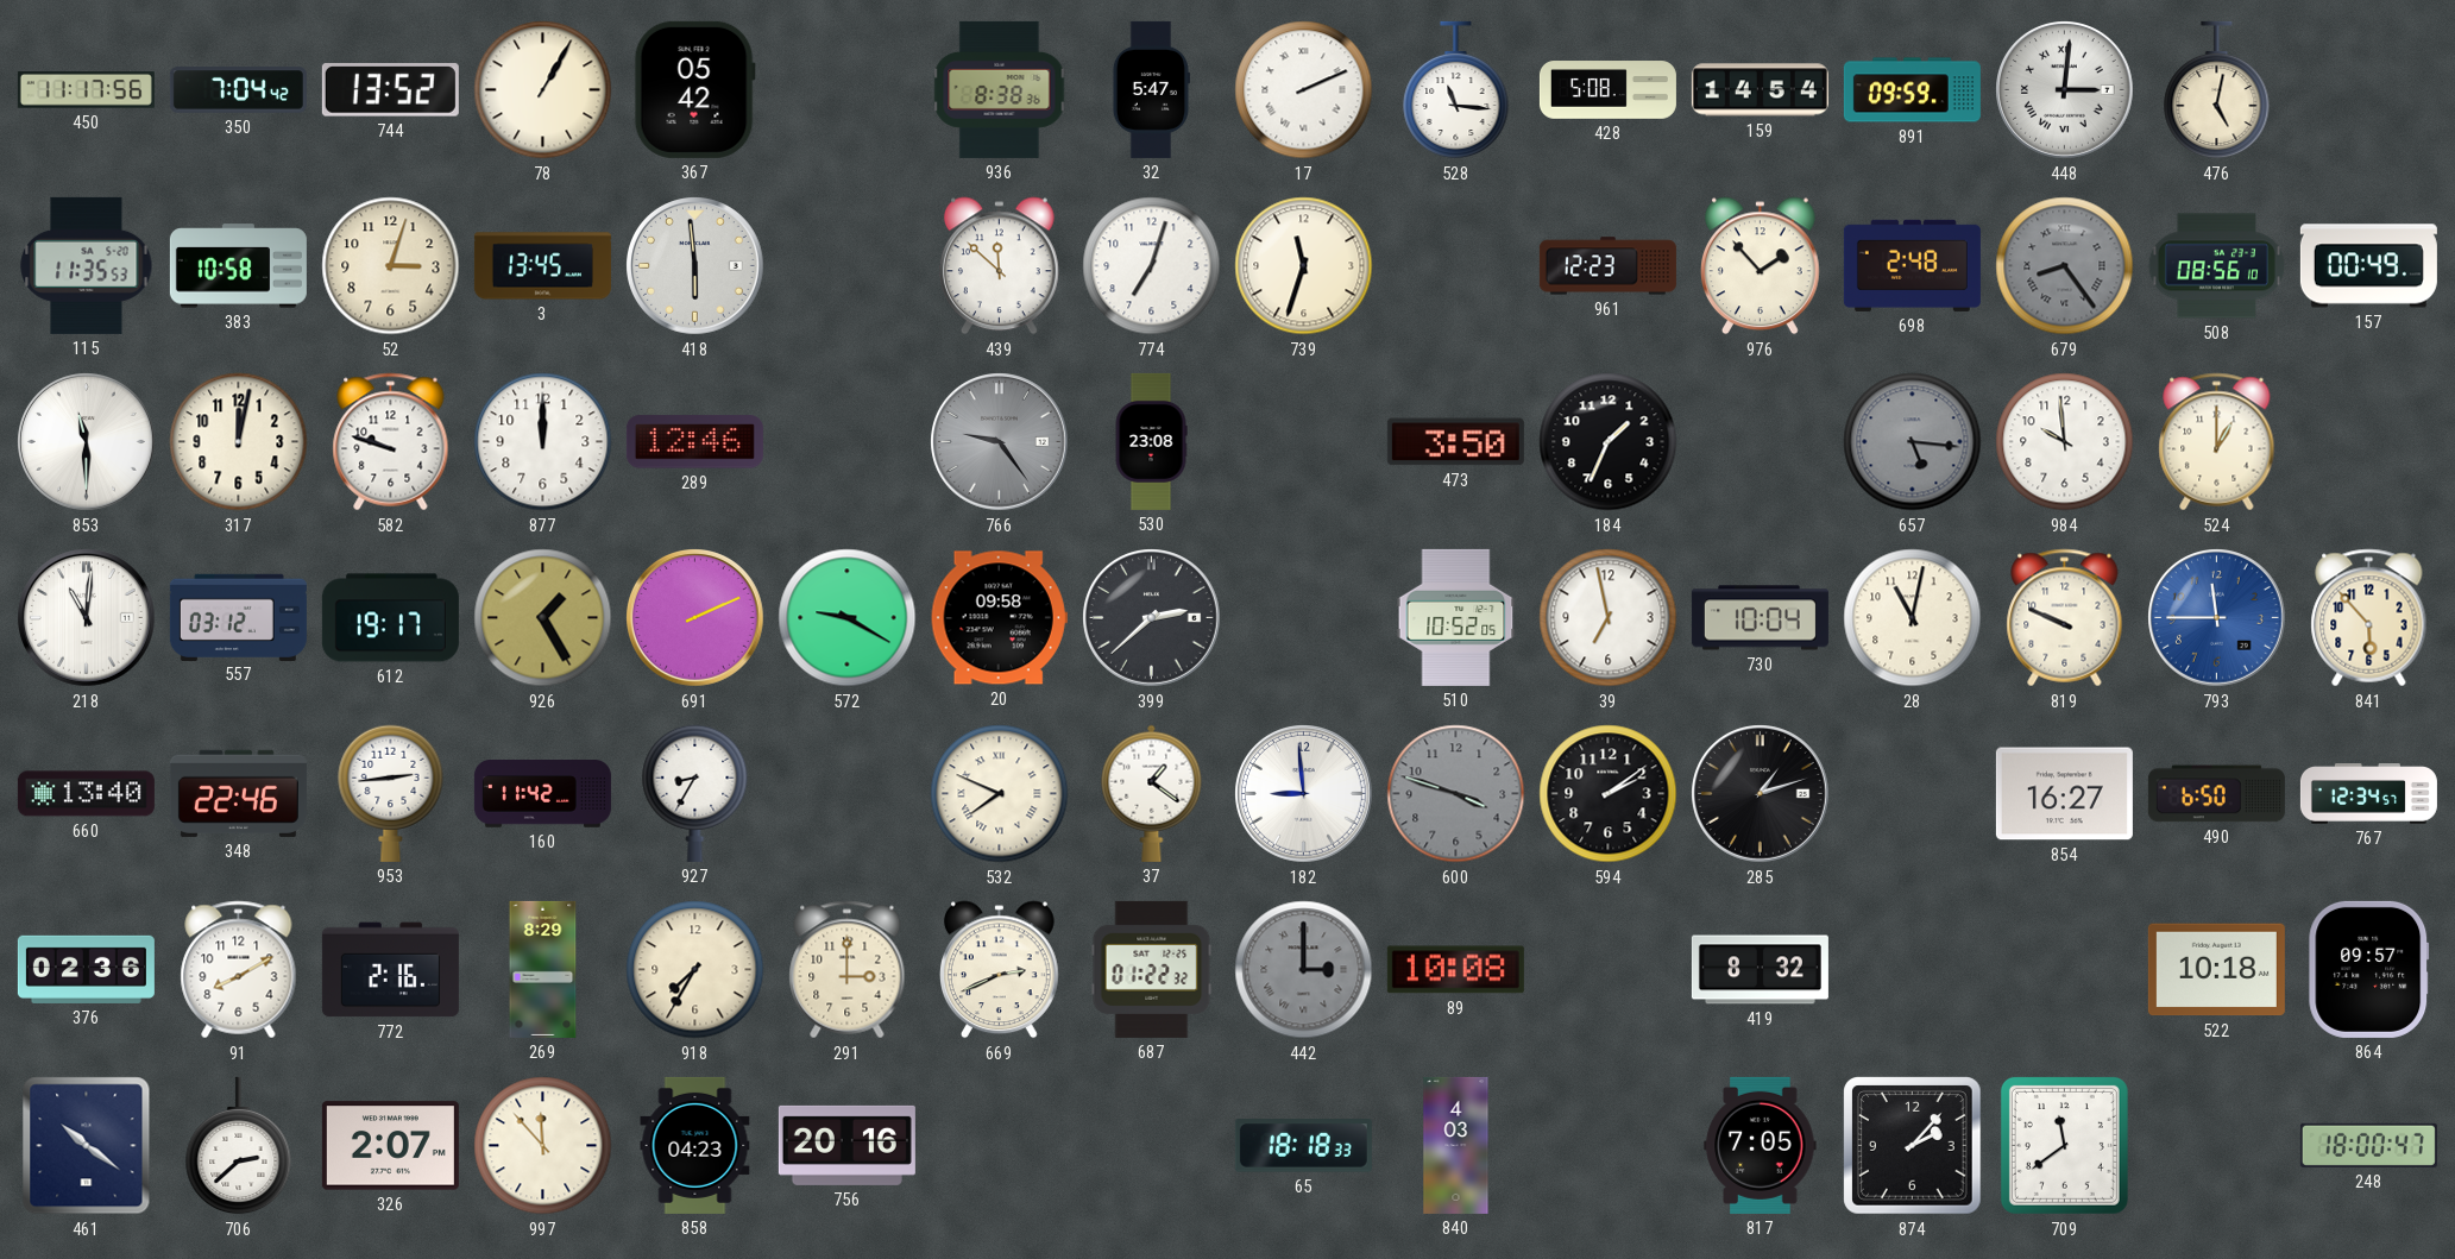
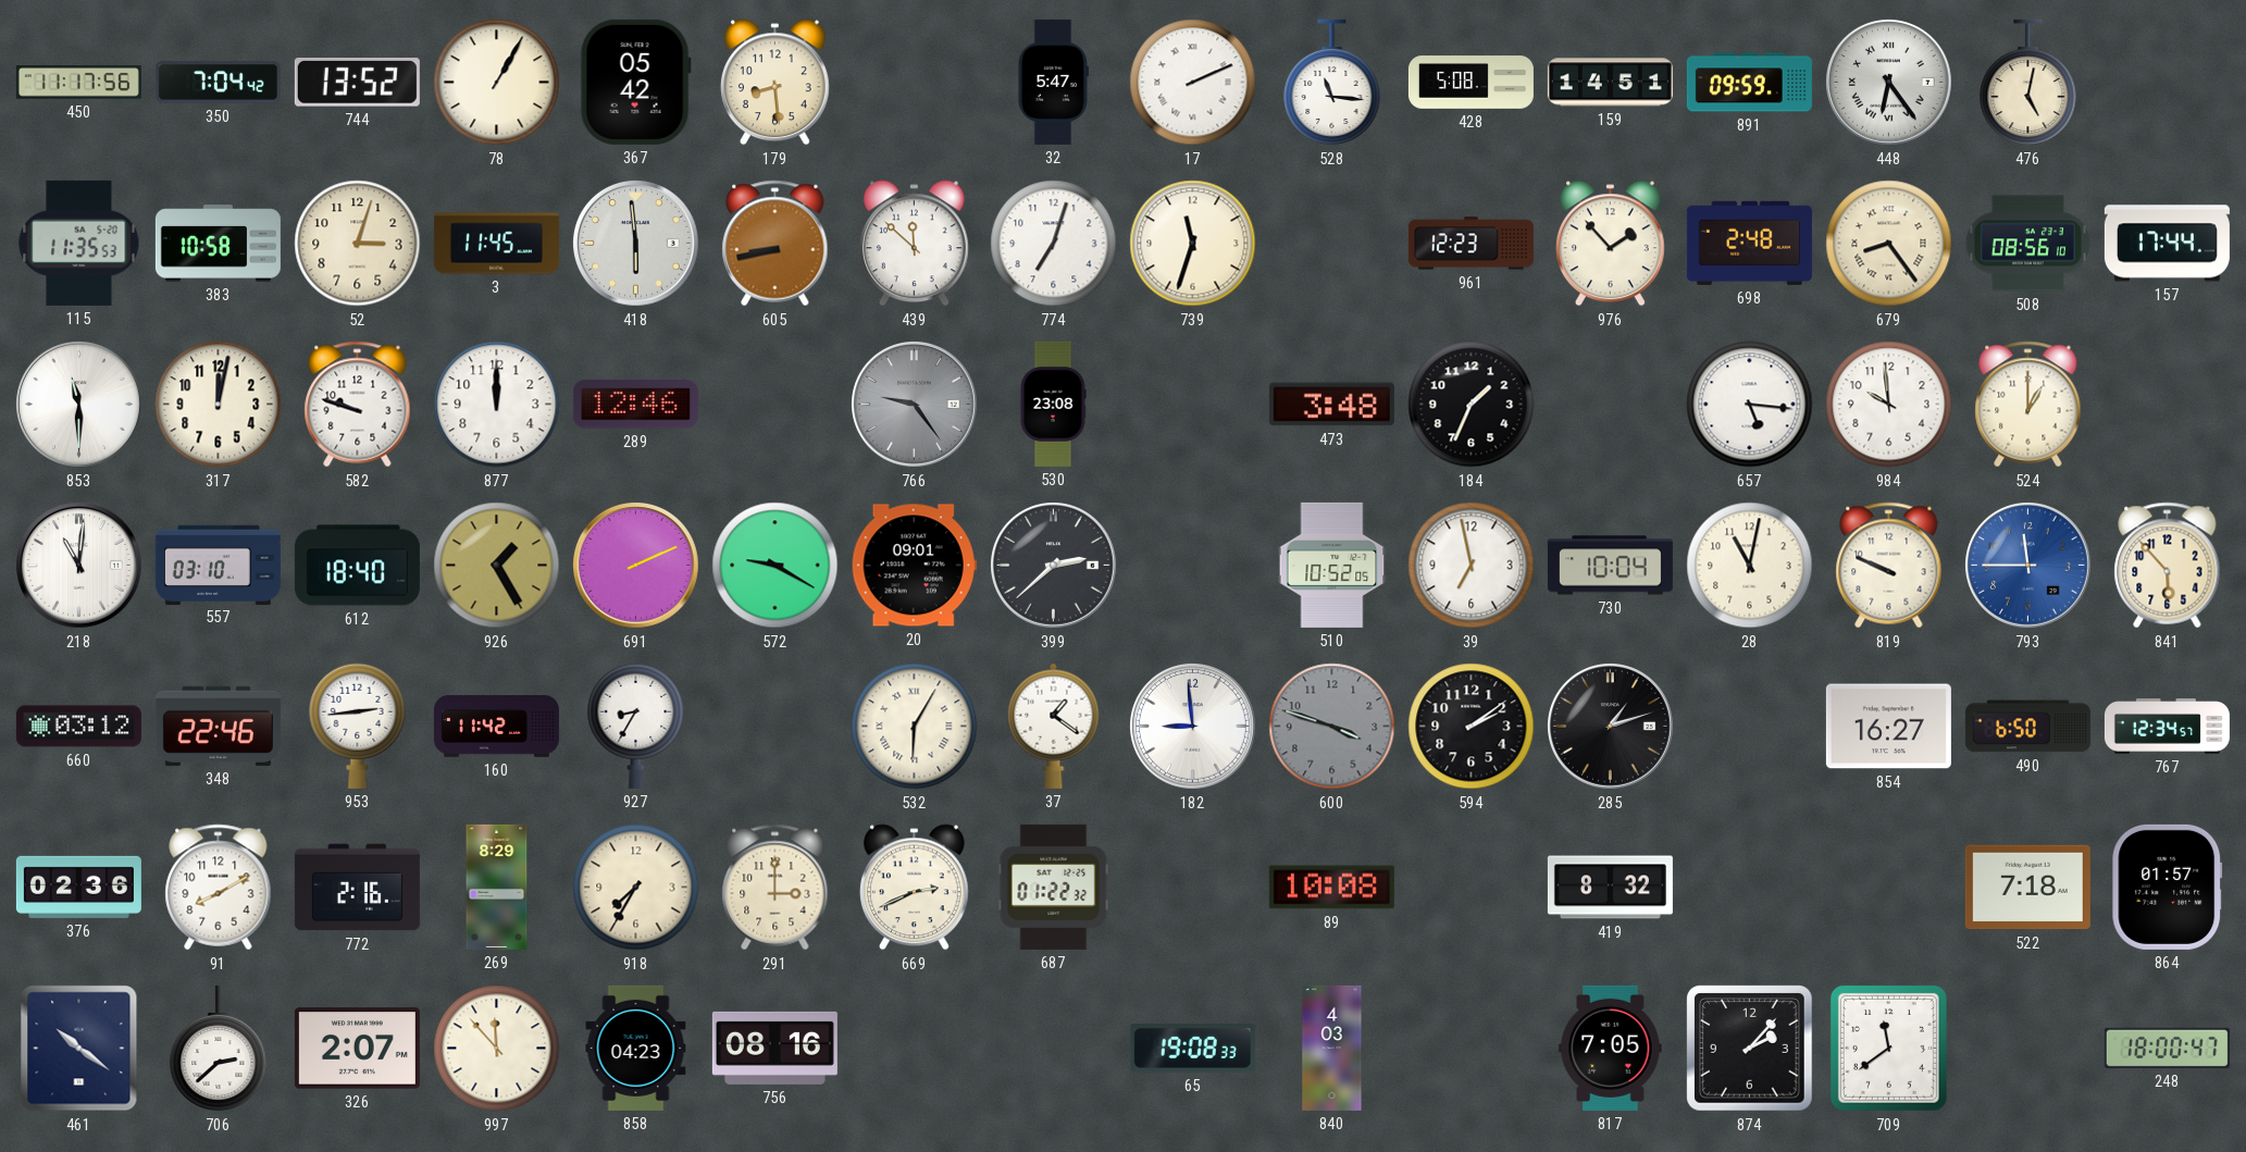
179: none -> 8:29 (775, 83)
936: 8:38 -> none (1000, 89)
159: 14:54 -> 14:51 (1610, 83)
448: 3:01 -> 6:24 (1889, 83)
3: 13:45 -> 11:45 (496, 244)
605: none -> 8:43 (775, 244)
679 dial: grey -> cream (1889, 244)
157: 00:49 -> 17:44 (2167, 244)
473: 3:50 -> 3:48 (1331, 405)
657 dial: grey -> white (1750, 405)
557: 03:12 -> 03:10 (218, 565)
612: 19:17 -> 18:40 (357, 566)
20: 09:58 -> 09:01 (914, 566)
660: 13:40 -> 03:12 (78, 727)
532: 7:49 -> 6:05 (915, 727)
442: 3:00 -> none (1304, 970)
522: 10:18 -> 7:18 (2027, 888)
864: 09:57 -> 01:57 (2168, 887)
756: 20:16 -> 08:16 (774, 1048)
65: 18:18 -> 19:08 (1192, 1049)
